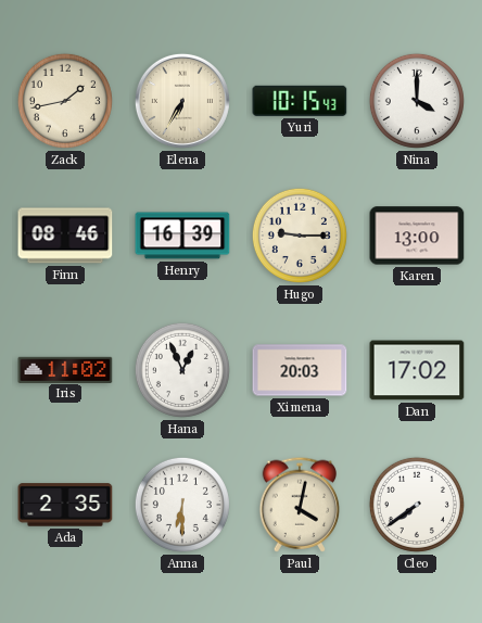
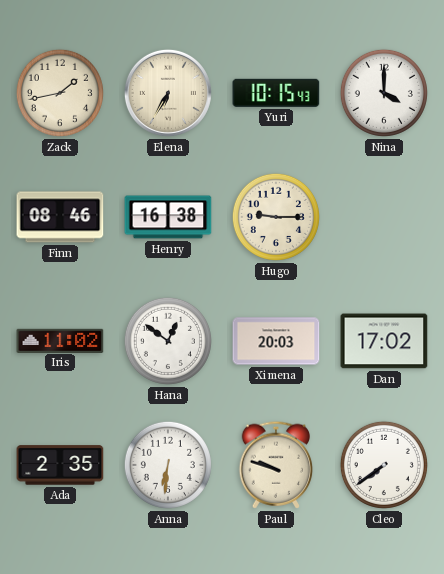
Henry: 16:39 -> 16:38 (168, 217)
Karen: 13:00 -> none (417, 236)
Hana: 12:56 -> 12:51 (168, 341)
Anna: 6:30 -> 6:31 (168, 465)
Paul: 4:02 -> 9:48 (276, 465)
